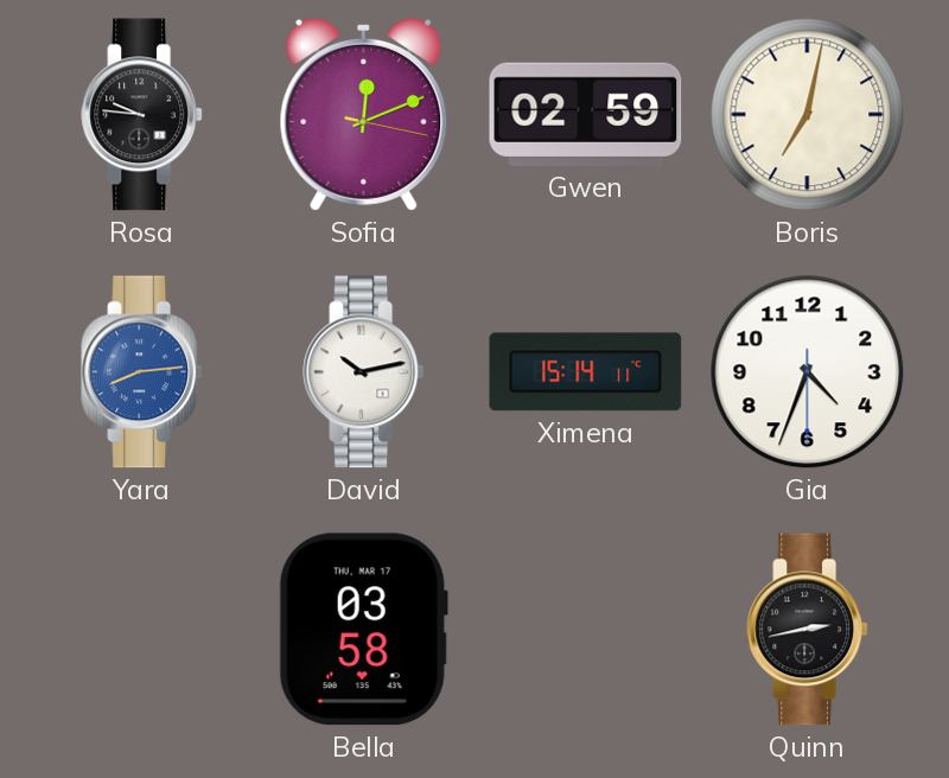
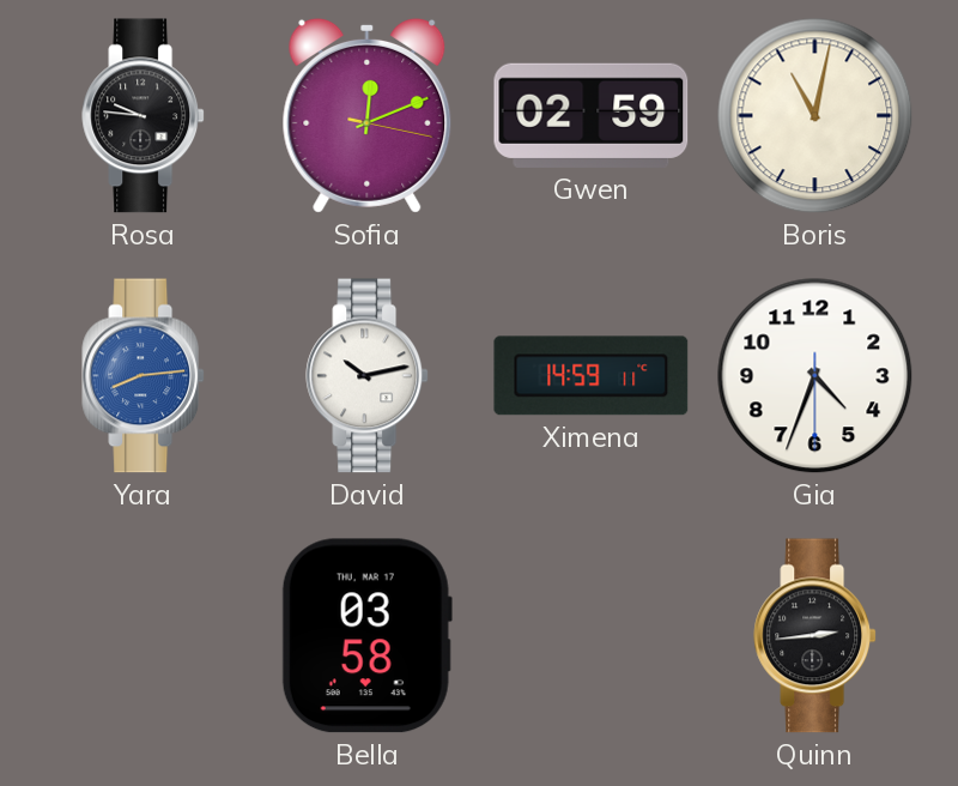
Boris: 7:02 -> 11:02 (815, 116)
Ximena: 15:14 -> 14:59 (592, 376)
Quinn: 2:43 -> 2:44 (815, 636)
